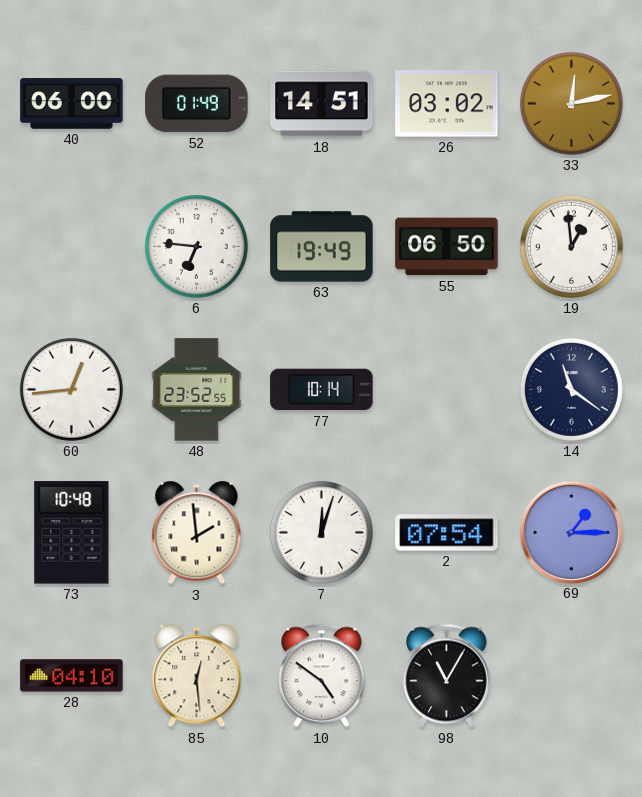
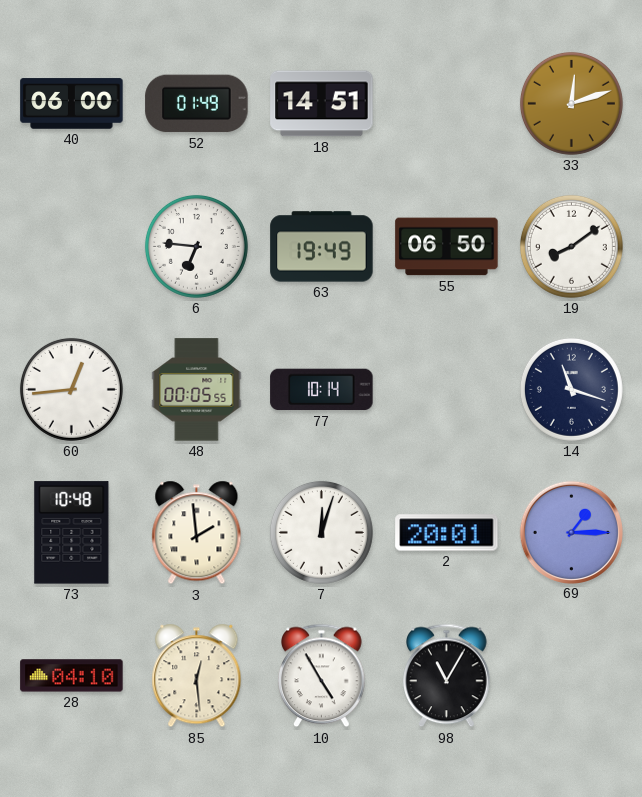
26: 03:02 -> none (447, 104)
33: 12:13 -> 12:12 (571, 103)
19: 12:59 -> 8:09 (571, 246)
48: 23:52 -> 00:05 (197, 390)
14: 11:21 -> 11:18 (571, 389)
2: 07:54 -> 20:01 (447, 533)
10: 4:51 -> 4:55 (322, 676)
